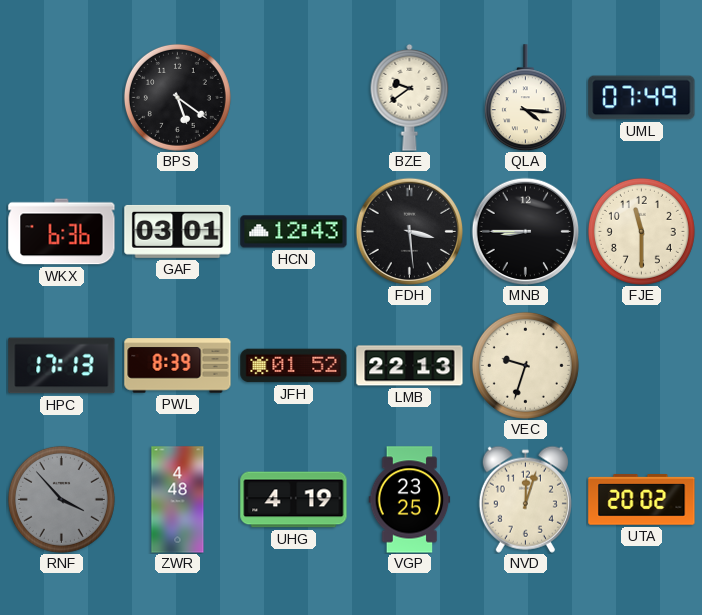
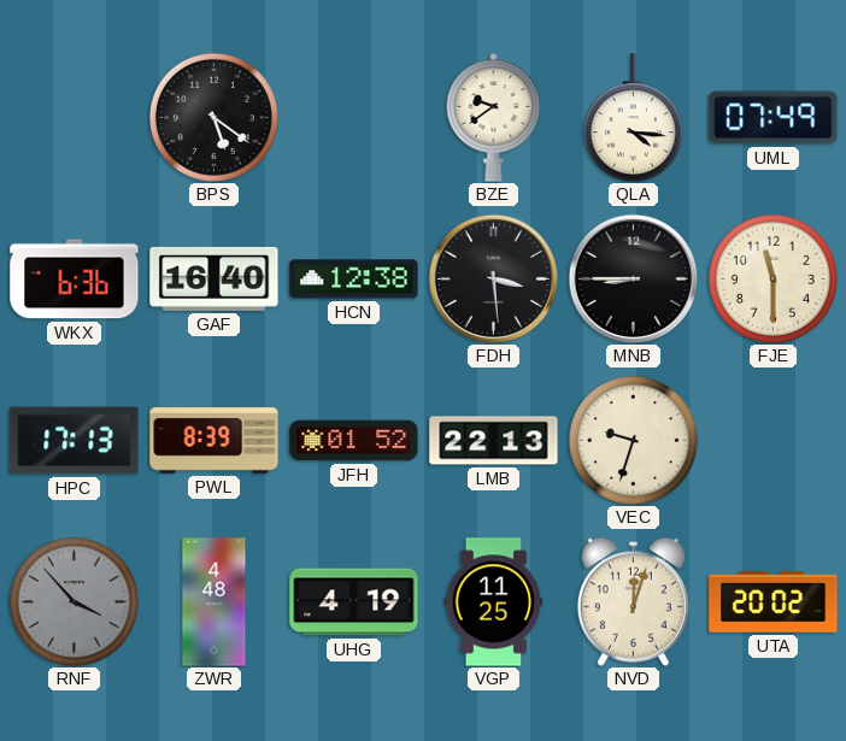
GAF: 03:01 -> 16:40 (215, 278)
HCN: 12:43 -> 12:38 (354, 280)
VGP: 23:25 -> 11:25 (494, 602)
